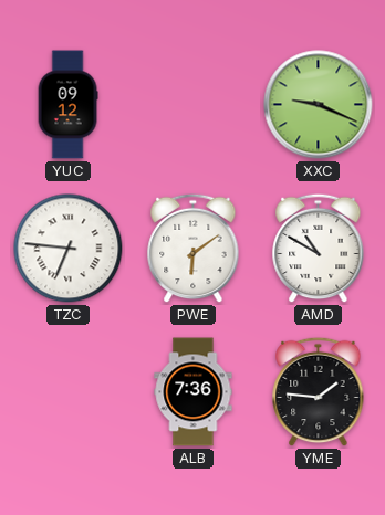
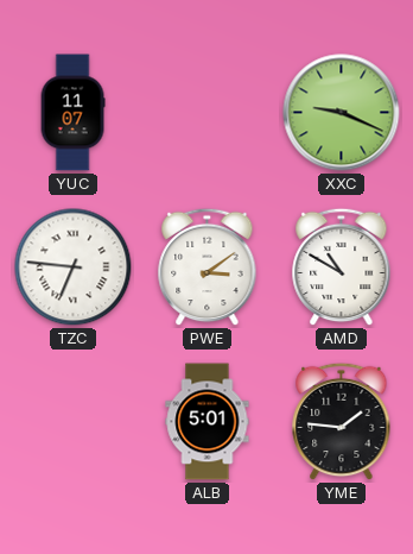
YUC: 09:12 -> 11:07 (72, 113)
PWE: 6:09 -> 3:09 (208, 267)
ALB: 7:36 -> 5:01 (208, 422)
